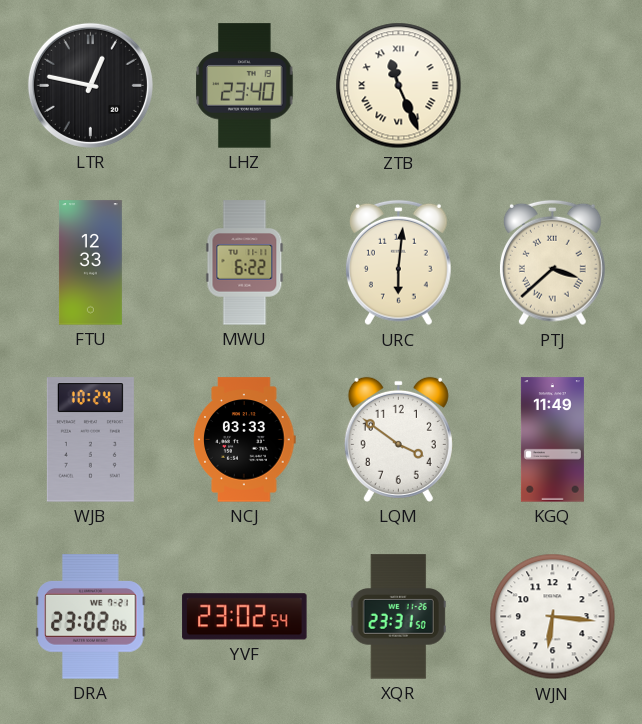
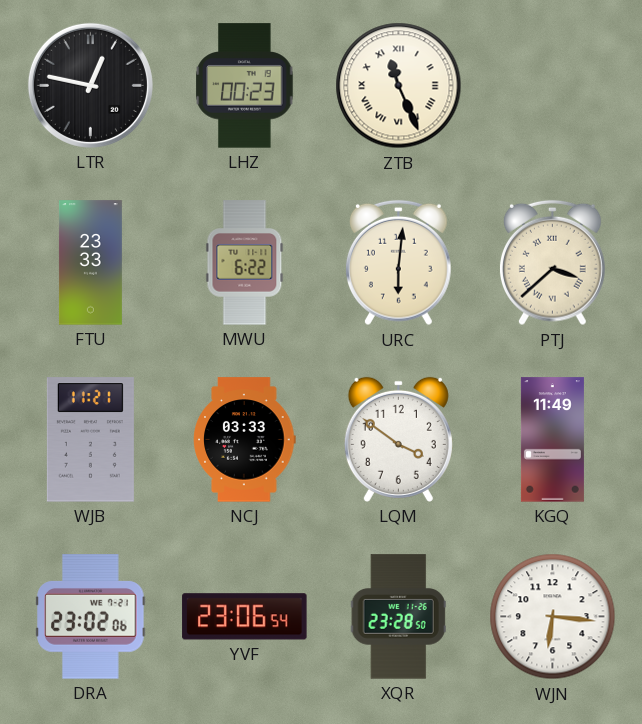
LHZ: 23:40 -> 00:23 (245, 86)
FTU: 12:33 -> 23:33 (90, 263)
WJB: 10:24 -> 11:21 (90, 440)
YVF: 23:02 -> 23:06 (245, 617)
XQR: 23:31 -> 23:28 (398, 617)
